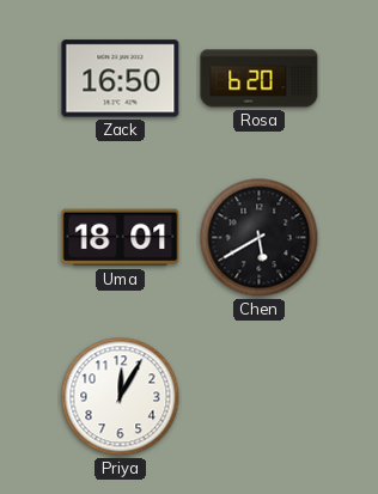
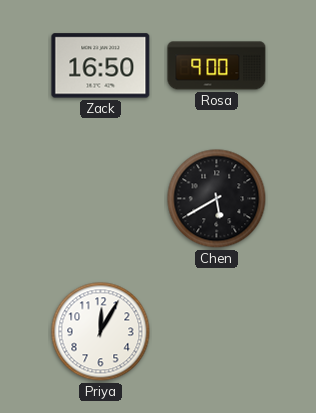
Rosa: 6:20 -> 9:00 (217, 66)
Uma: 18:01 -> none (121, 238)
